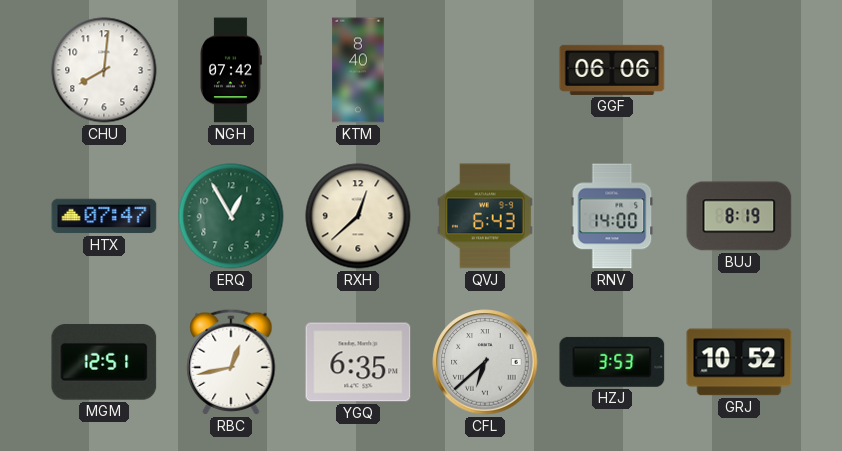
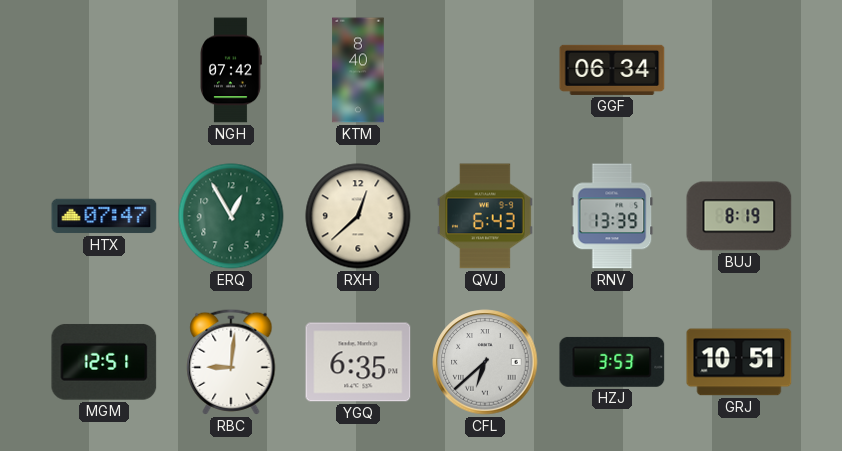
CHU: 8:01 -> none (104, 70)
GGF: 06:06 -> 06:34 (612, 70)
RNV: 14:00 -> 13:39 (612, 216)
RBC: 12:43 -> 9:01 (231, 362)
GRJ: 10:52 -> 10:51 (739, 362)
